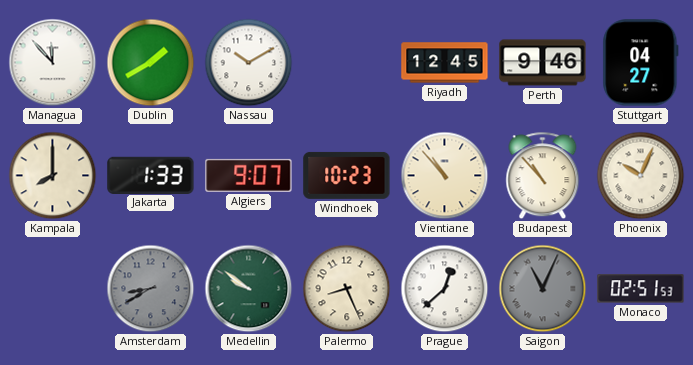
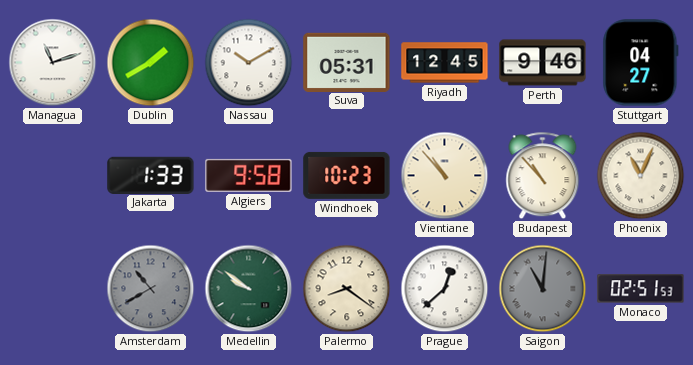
Managua: 11:53 -> 11:12 (53, 63)
Suva: none -> 05:31 (347, 62)
Kampala: 8:00 -> none (53, 176)
Algiers: 9:07 -> 9:58 (249, 175)
Phoenix: 10:04 -> 11:04 (641, 176)
Amsterdam: 8:40 -> 10:40 (151, 289)
Palermo: 8:26 -> 8:21 (347, 289)
Saigon: 11:04 -> 11:01 (543, 289)
